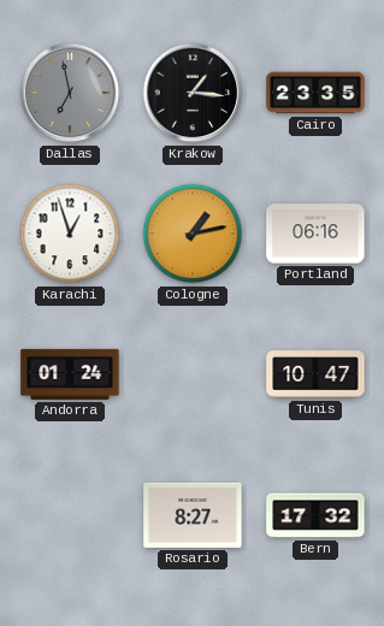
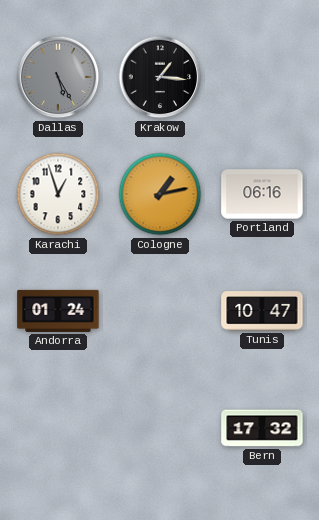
Dallas: 6:58 -> 5:25 (58, 77)
Cairo: 23:35 -> none (315, 93)
Rosario: 8:27 -> none (193, 515)
